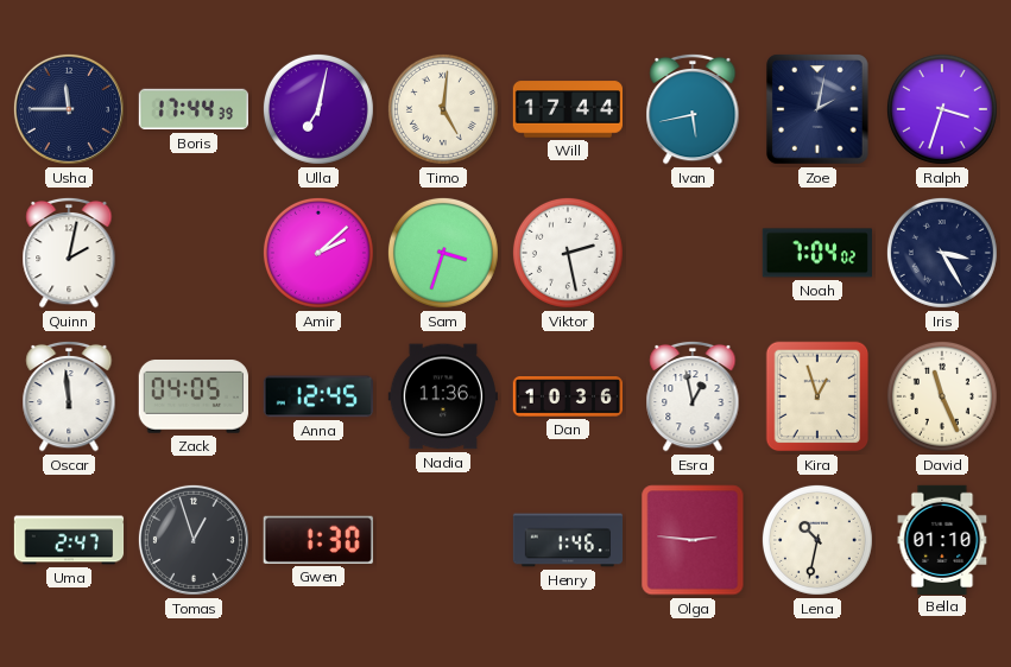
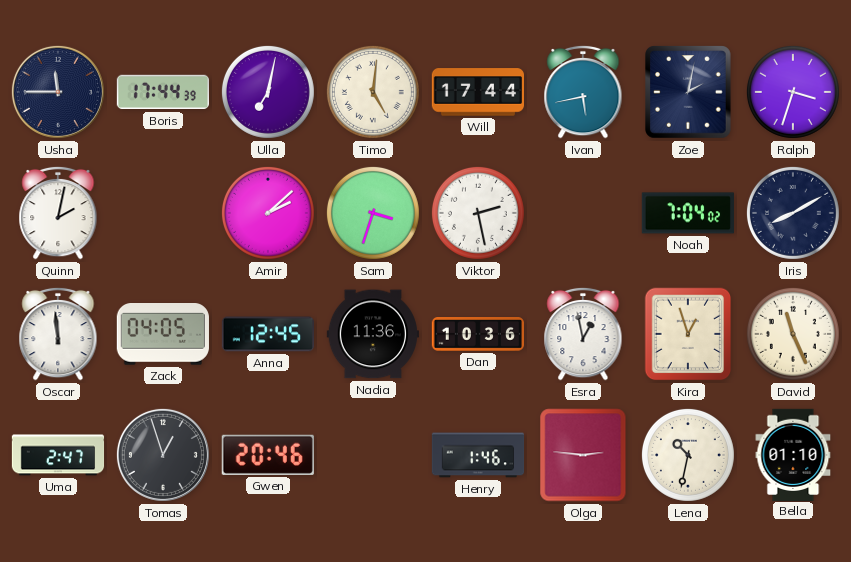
Iris: 3:25 -> 8:10 (793, 213)
Gwen: 1:30 -> 20:46 (268, 455)
